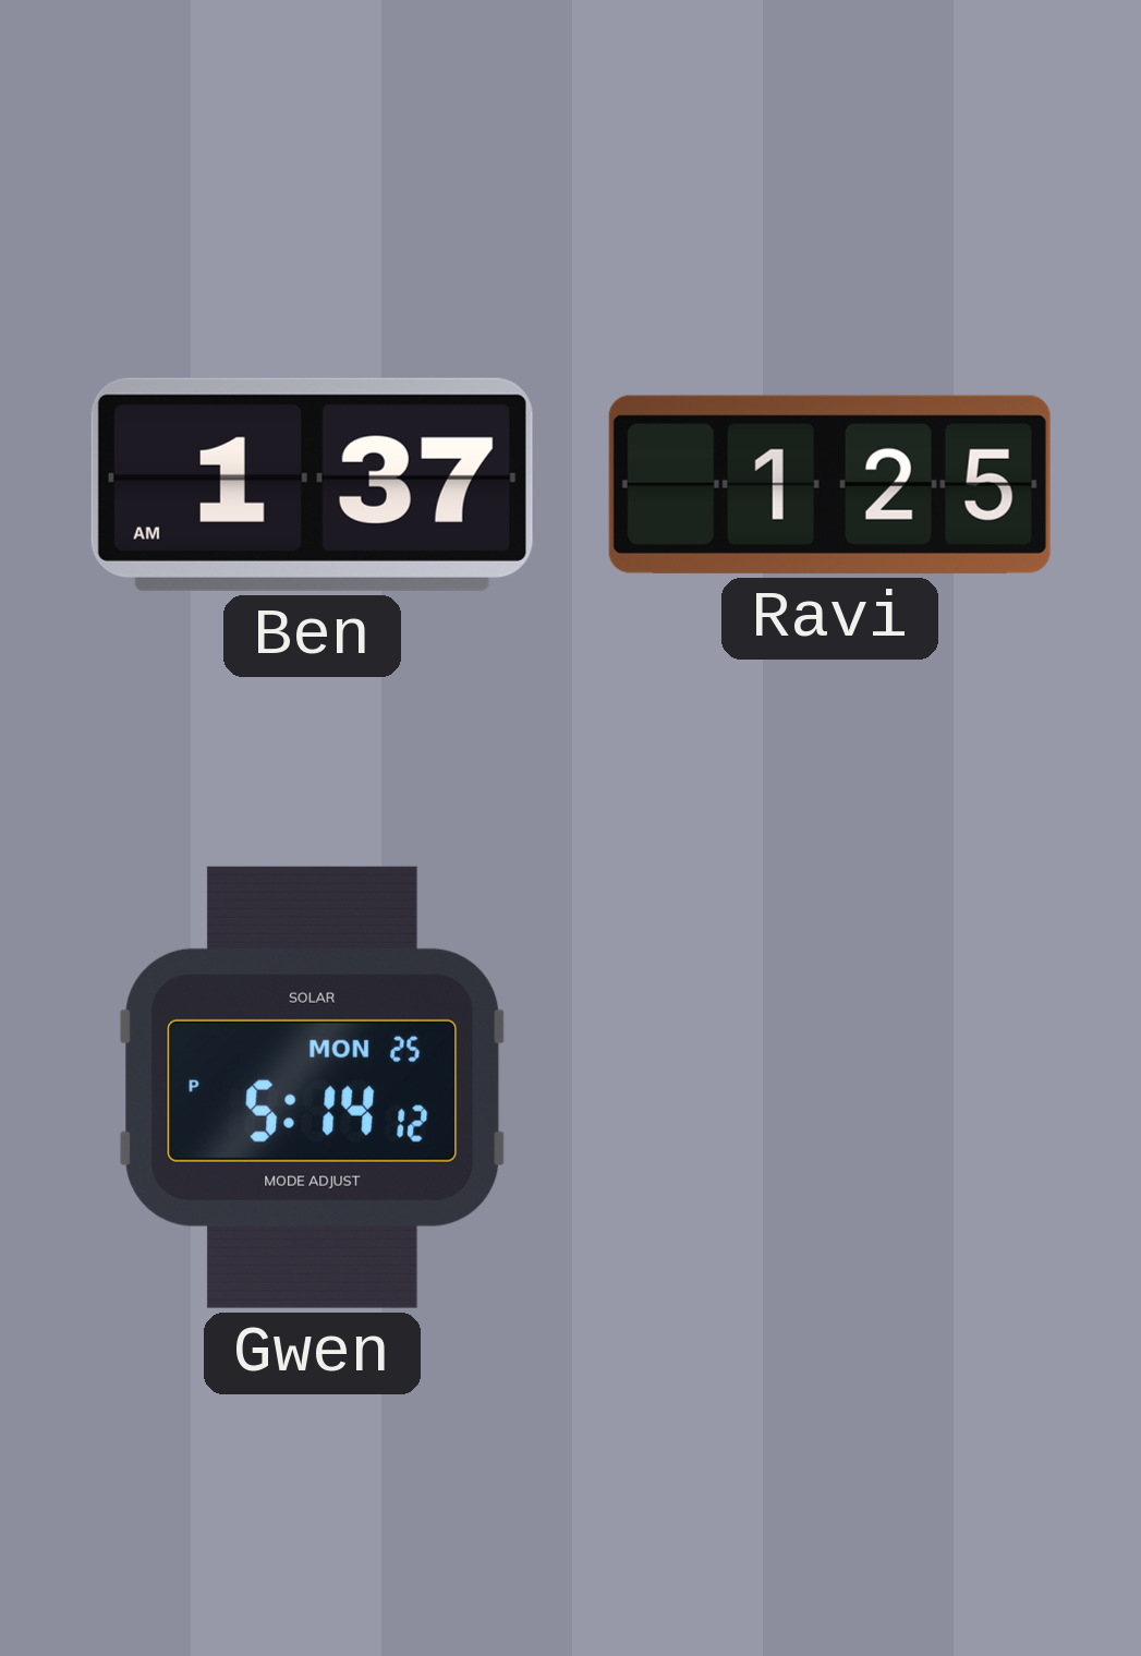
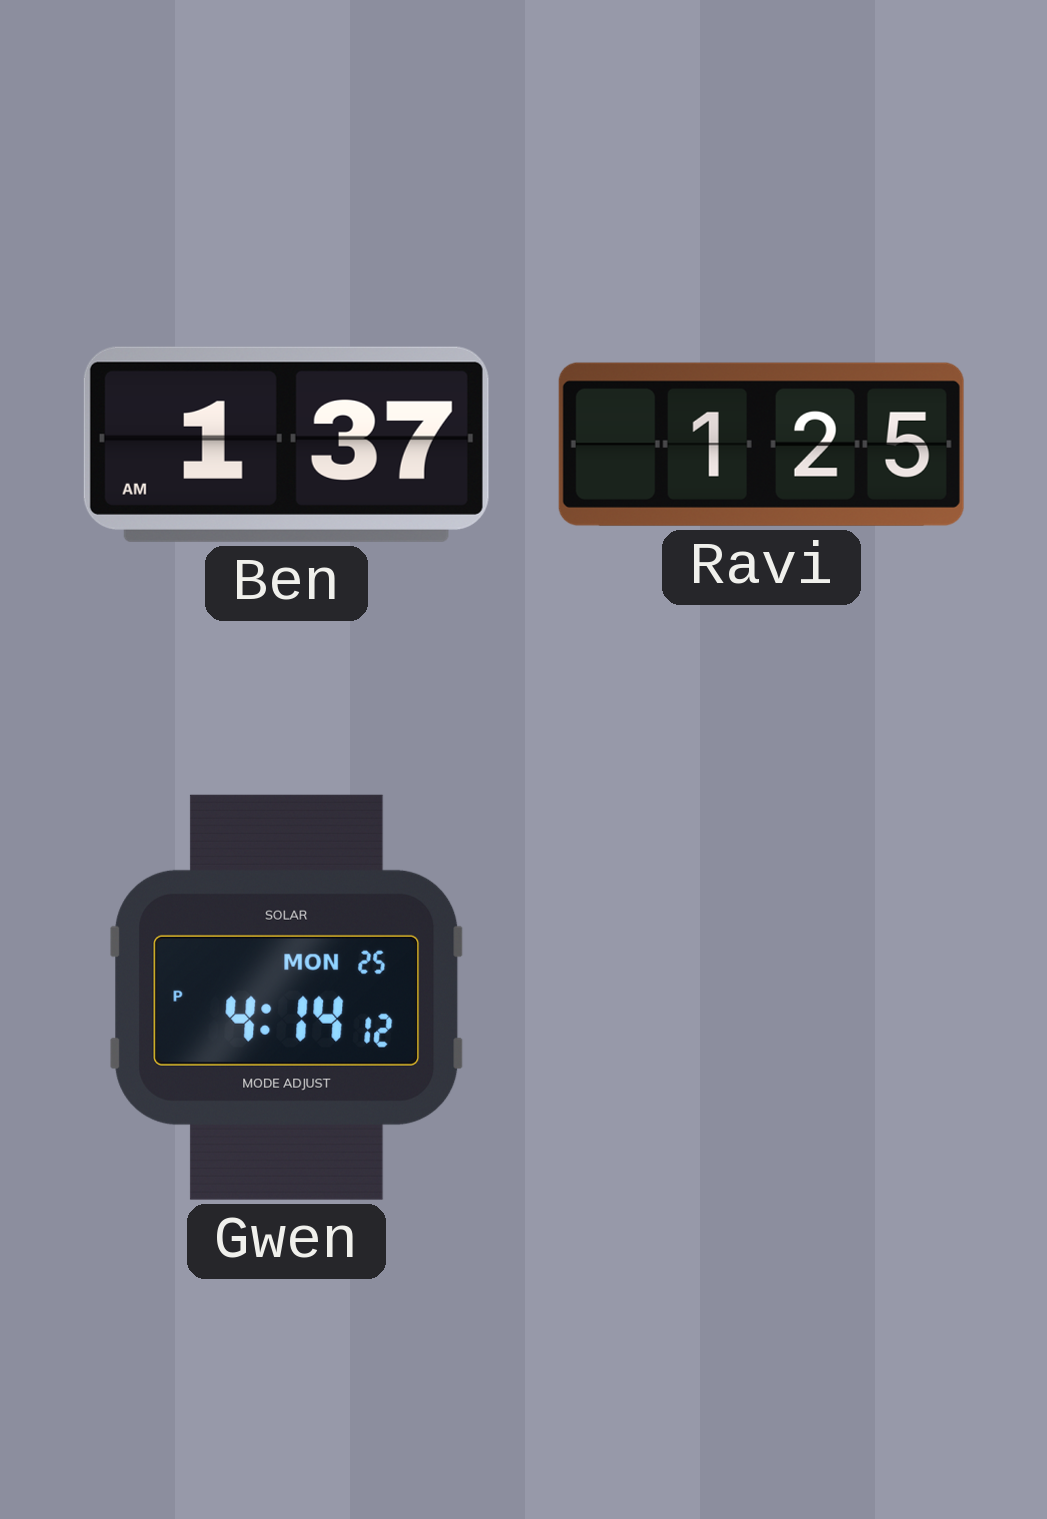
Gwen: 5:14 -> 4:14 (287, 997)
